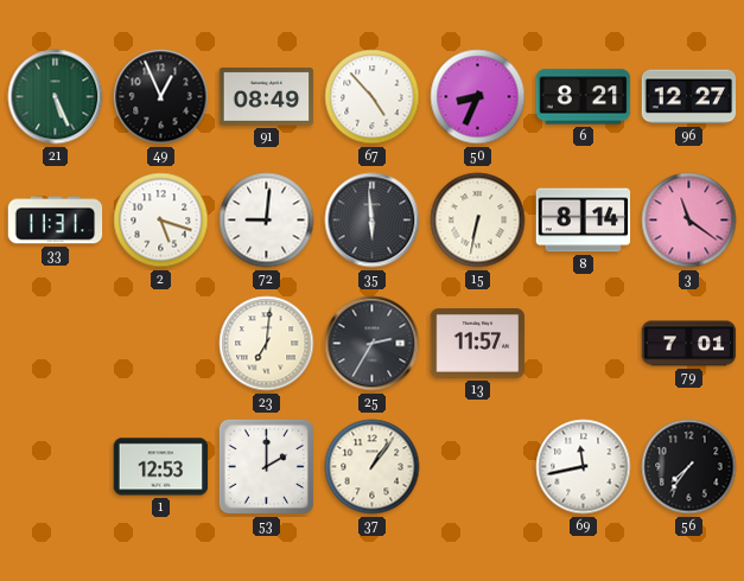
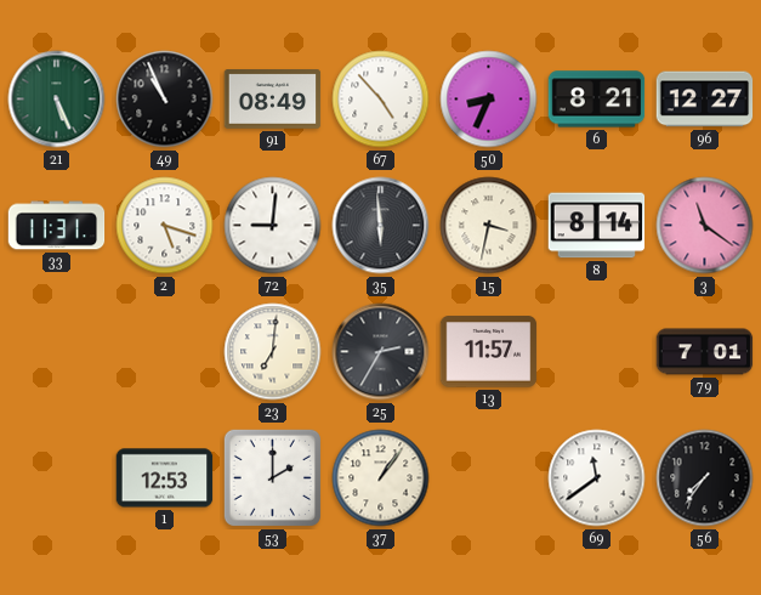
49: 12:56 -> 10:56 (165, 100)
15: 6:32 -> 3:32 (489, 226)
69: 11:43 -> 11:39 (597, 478)
